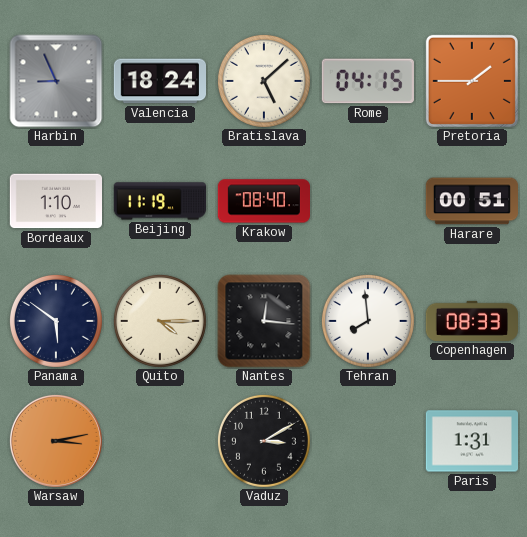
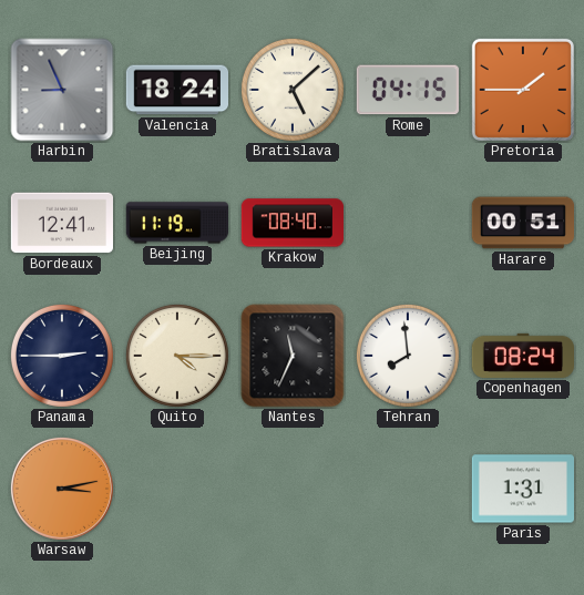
Bordeaux: 1:10 -> 12:41 (61, 223)
Panama: 5:51 -> 2:45 (62, 356)
Nantes: 12:16 -> 11:34 (293, 356)
Copenhagen: 08:33 -> 08:24 (522, 356)
Vaduz: 3:10 -> none (264, 441)
